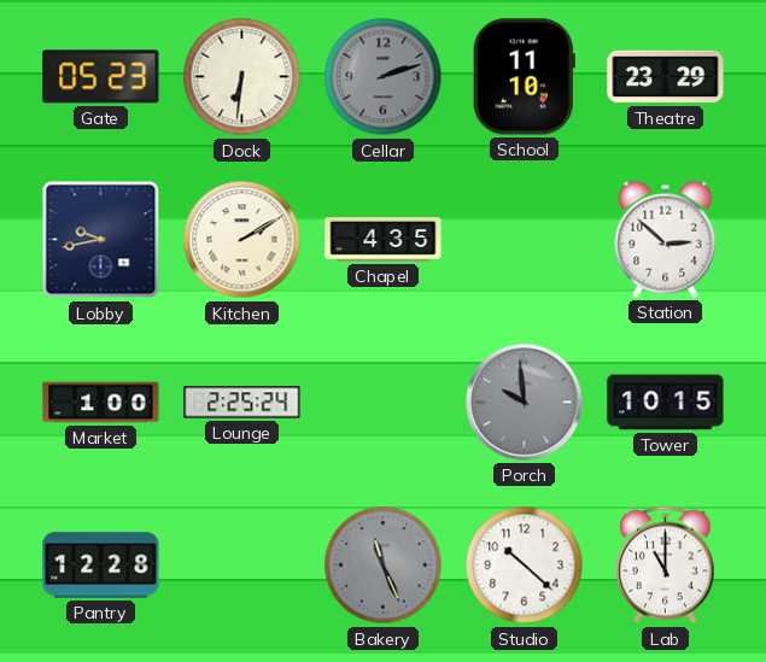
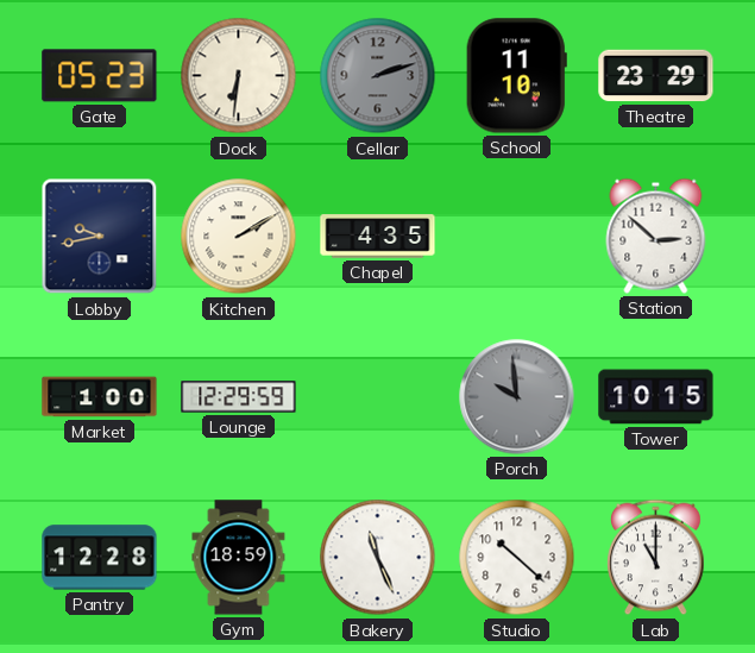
Lounge: 2:25 -> 12:29 (239, 397)
Gym: none -> 18:59 (239, 558)
Bakery dial: grey -> white (378, 558)
